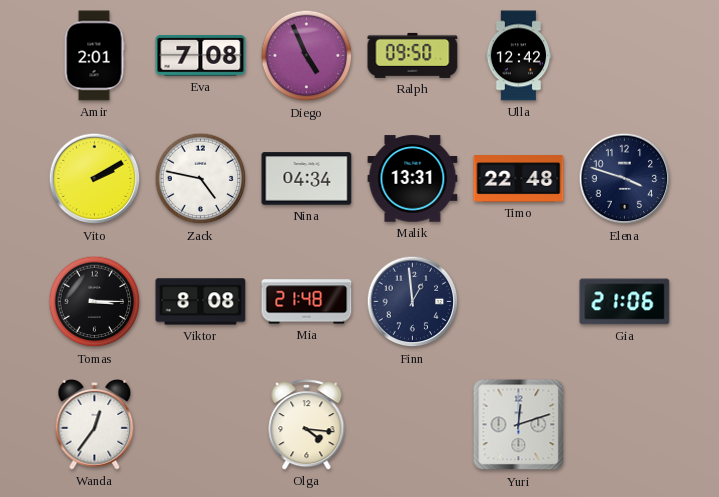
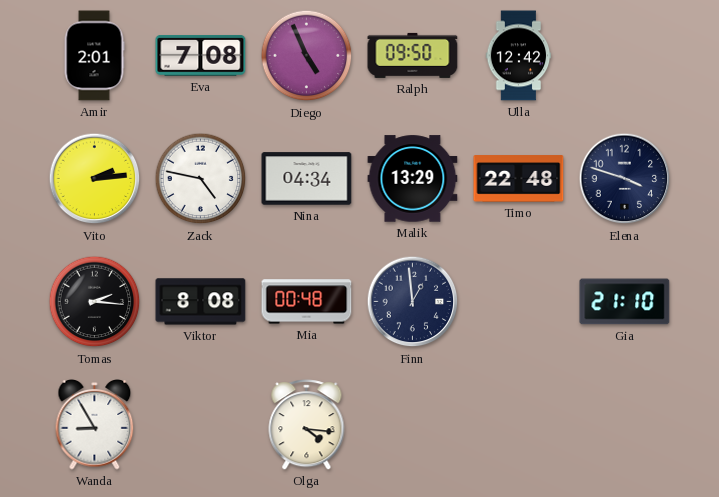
Vito: 2:10 -> 2:14 (95, 179)
Malik: 13:31 -> 13:29 (413, 179)
Tomas: 3:15 -> 2:16 (95, 302)
Mia: 21:48 -> 00:48 (307, 302)
Gia: 21:06 -> 21:10 (625, 302)
Wanda: 12:36 -> 8:55 (95, 425)
Yuri: 12:12 -> none (519, 425)
